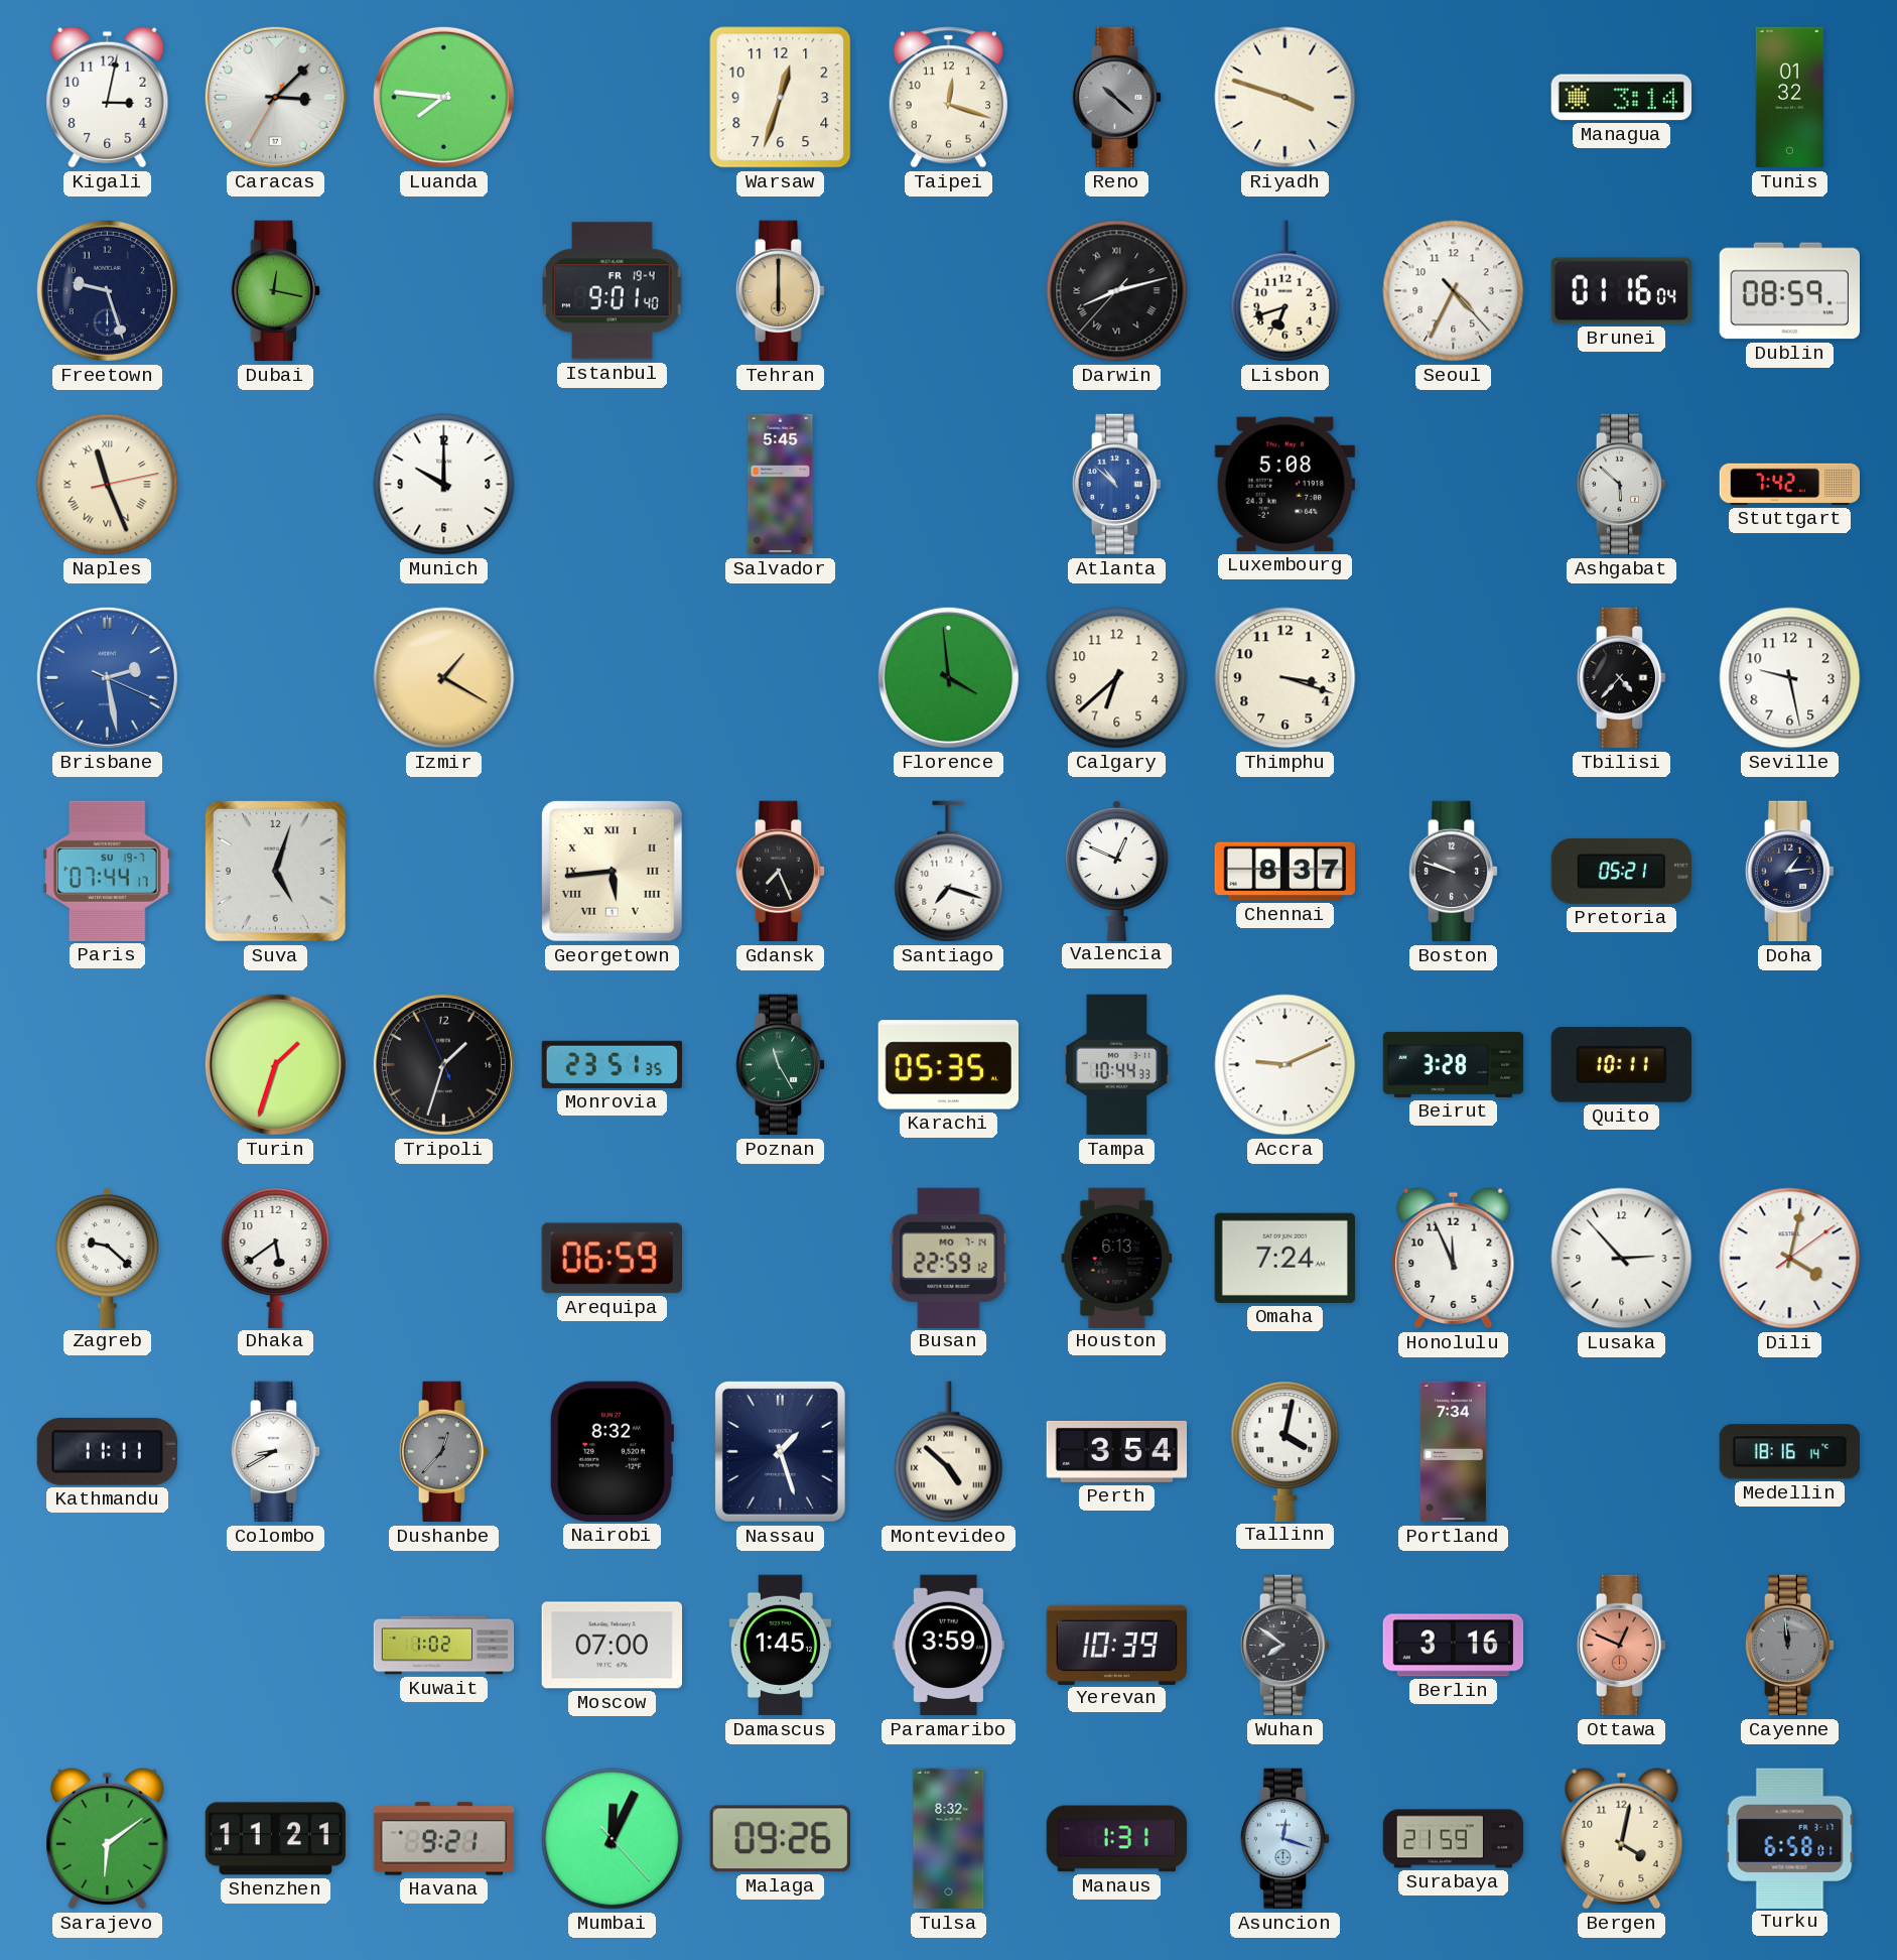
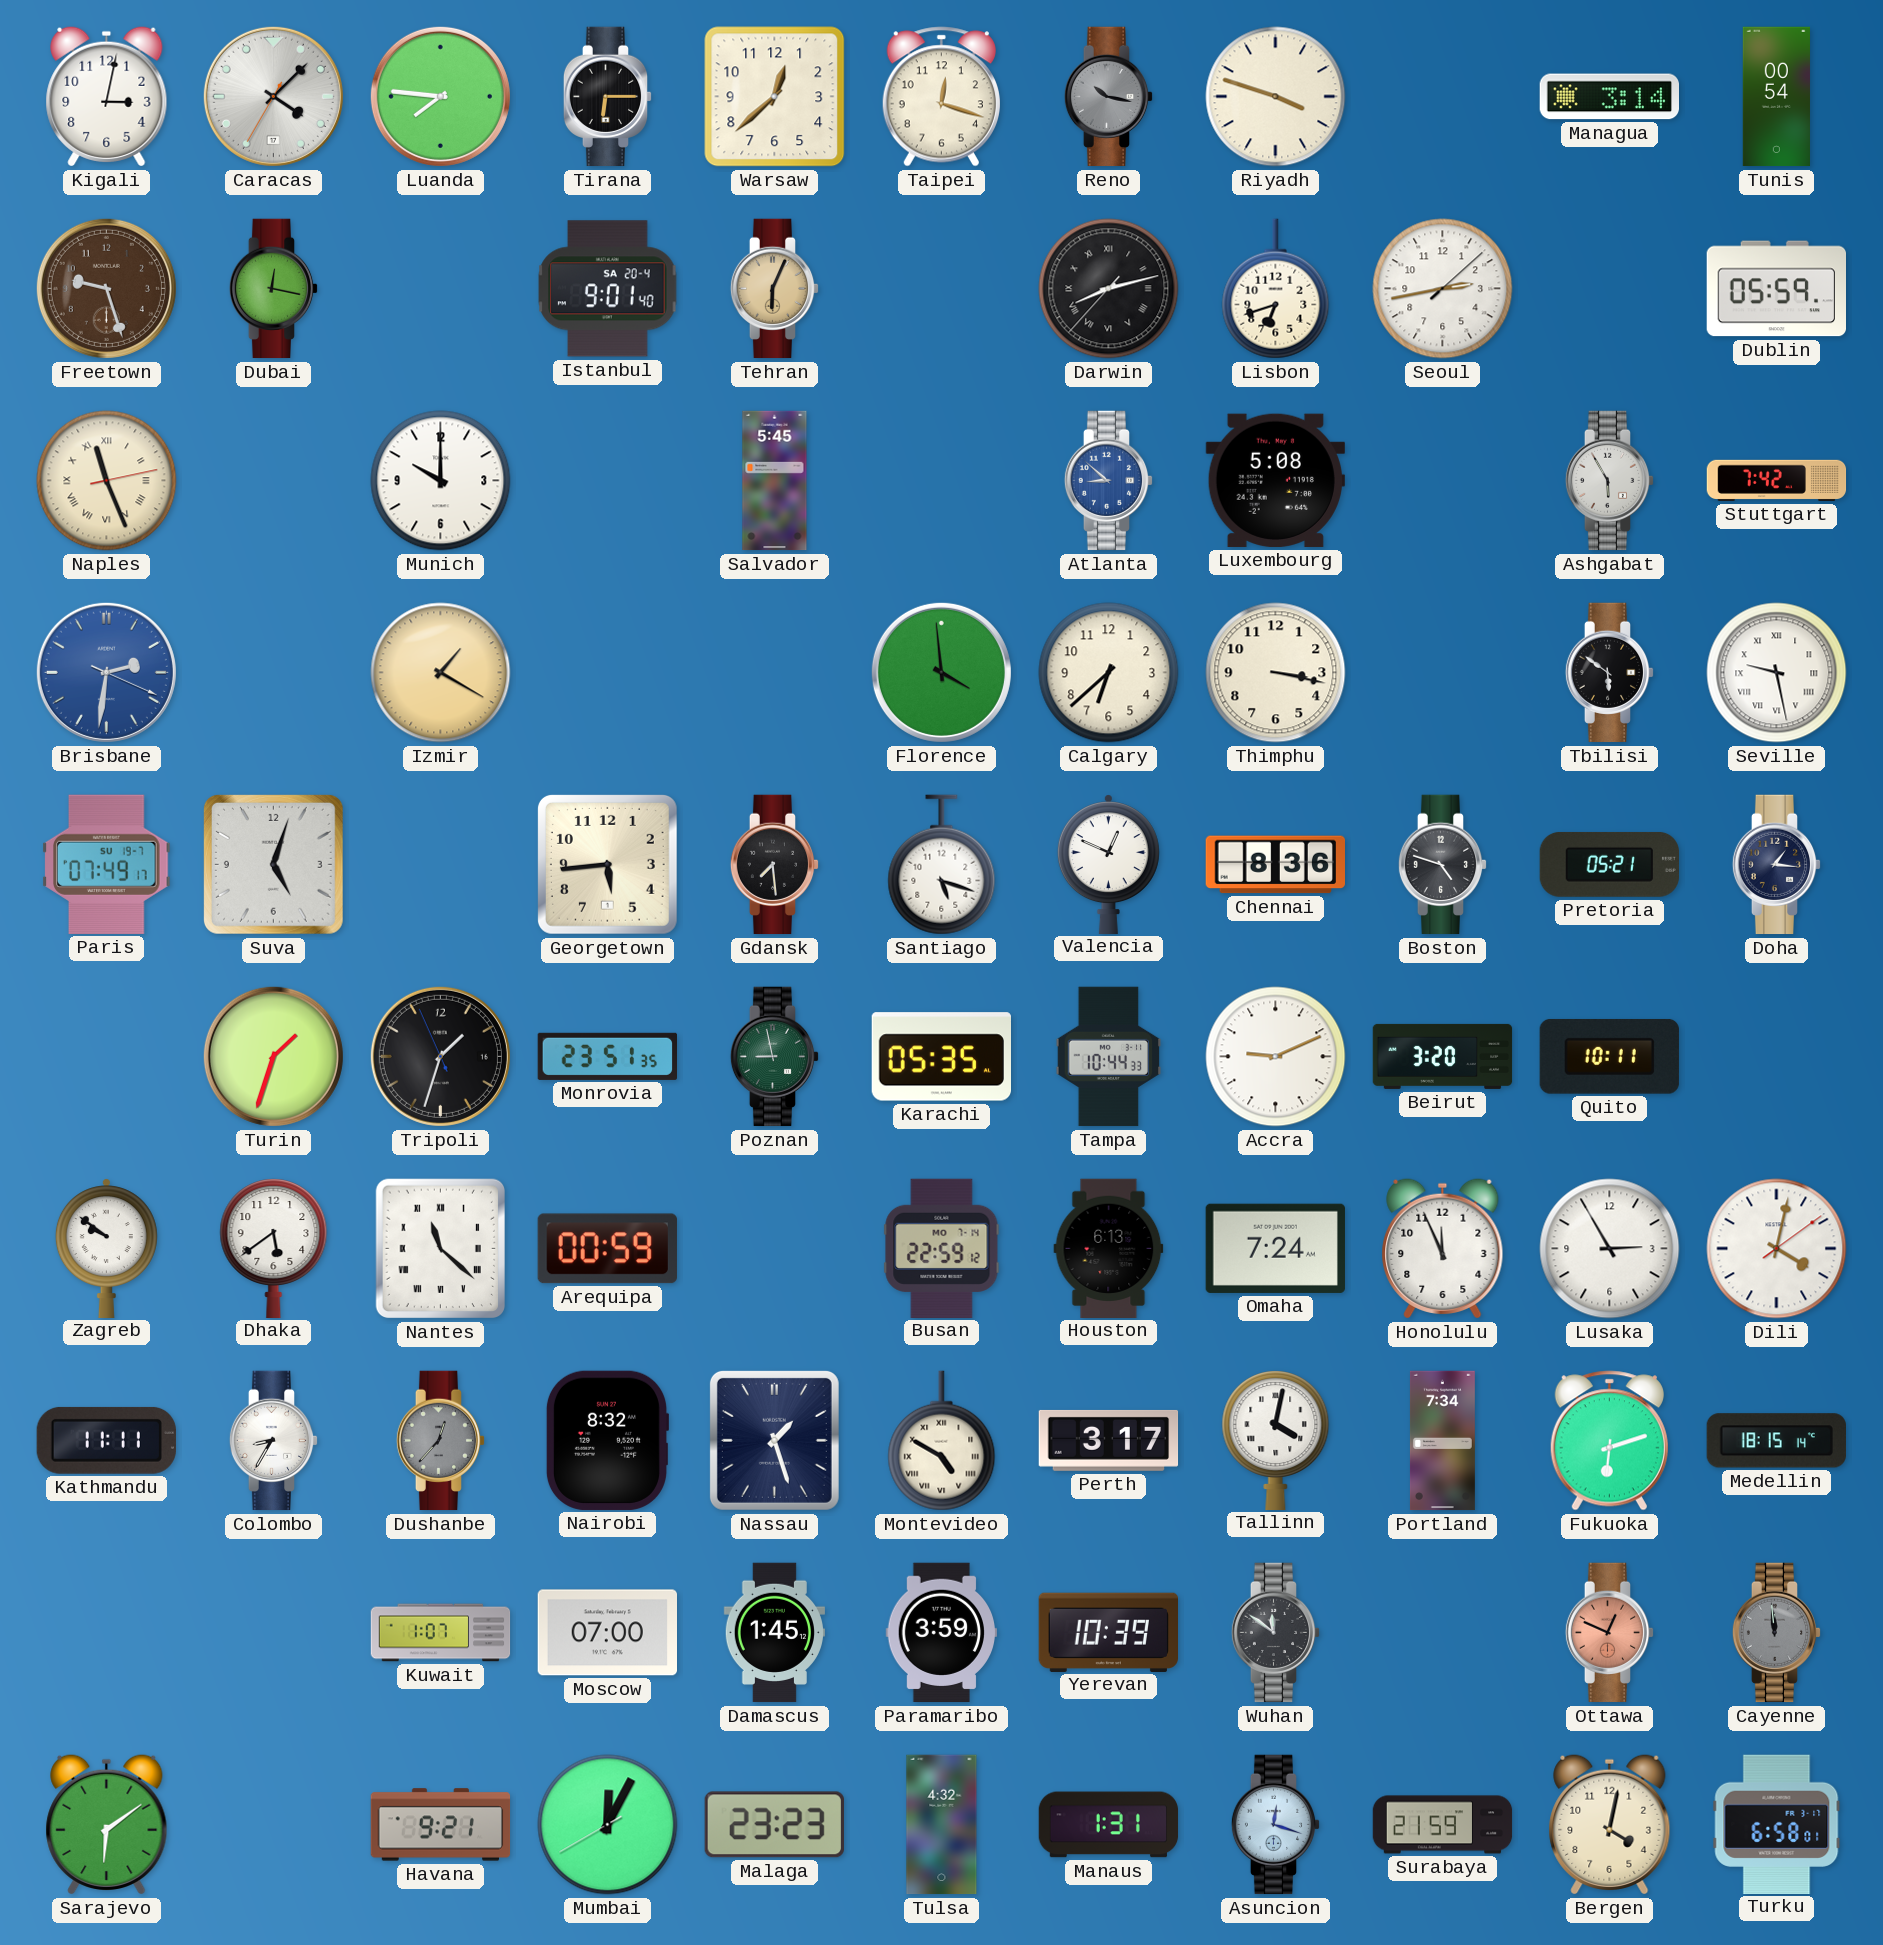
Caracas: 3:07 -> 4:07 (273, 96)
Tirana: none -> 6:15 (608, 97)
Warsaw: 12:33 -> 12:38 (775, 97)
Reno: 10:22 -> 10:17 (1109, 97)
Tunis: 01:32 -> 00:54 (1776, 97)
Freetown dial: navy -> brown (106, 288)
Istanbul date: FR 19-4 -> SA 20-4 (608, 289)
Tehran: 6:00 -> 6:04 (775, 289)
Seoul: 4:34 -> 2:43 (1443, 289)
Brunei: 01:16 -> none (1621, 291)
Dublin: 08:59 -> 05:59 (1776, 289)
Atlanta: 10:52 -> 8:52 (1109, 481)
Ashgabat: 5:52 -> 5:55 (1610, 481)
Brisbane: 2:28 -> 2:31 (106, 672)
Thimphu: 3:18 -> 3:17 (1276, 673)
Tbilisi: 4:37 -> 5:51 (1610, 673)
Seville numerals: Arabic -> Roman (1777, 673)
Paris: 07:44 -> 07:49 (107, 864)
Georgetown numerals: Roman -> Arabic (607, 864)
Gdansk: 7:26 -> 7:29 (775, 865)
Santiago: 7:18 -> 5:18 (942, 865)
Chennai: 8:37 -> 8:36 (1275, 865)
Boston: 9:48 -> 4:48 (1443, 865)
Doha: 1:14 -> 1:16 (1777, 865)
Poznan: 11:25 -> 8:58 (775, 1057)
Beirut: 3:28 -> 3:20 (1443, 1056)
Zagreb: 9:22 -> 9:51 (106, 1248)
Nantes: none -> 11:22 (440, 1249)
Arequipa: 06:59 -> 00:59 (607, 1249)
Lusaka: 2:53 -> 2:55 (1610, 1249)
Colombo: 8:40 -> 8:35 (274, 1441)
Montevideo: 4:52 -> 4:50 (942, 1441)
Perth: 3:54 -> 3:17 (1109, 1440)
Fukuoka: none -> 6:12 (1609, 1441)
Medellin: 18:16 -> 18:15 (1776, 1441)
Kuwait: 1:02 -> 1:07 (441, 1633)
Wuhan: 7:51 -> 11:51 (1276, 1633)
Berlin: 3:16 -> none (1454, 1646)
Shenzhen: 11:21 -> none (275, 1839)
Mumbai: 12:04:23 -> 12:04:40 (608, 1825)
Malaga: 09:26 -> 23:23 (774, 1825)
Tulsa: 8:32 -> 4:32 (942, 1825)
